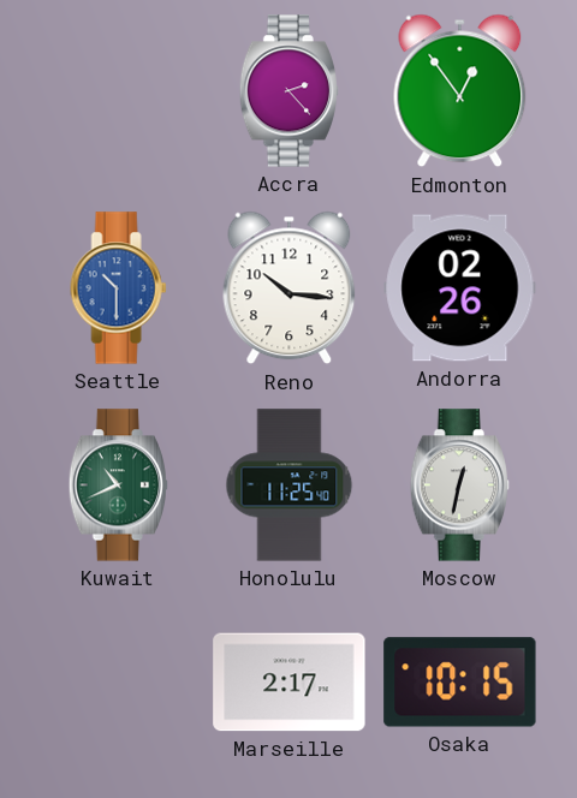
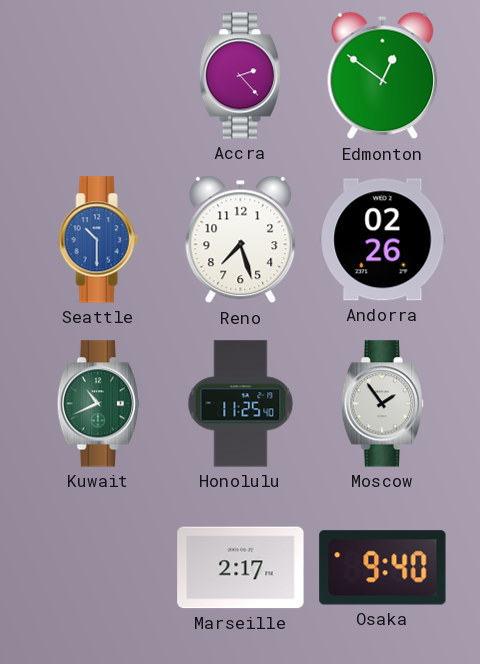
Edmonton: 12:54 -> 12:51 (383, 76)
Reno: 10:16 -> 7:27 (241, 240)
Moscow: 12:32 -> 1:54 (383, 404)
Osaka: 10:15 -> 9:40 (383, 568)
